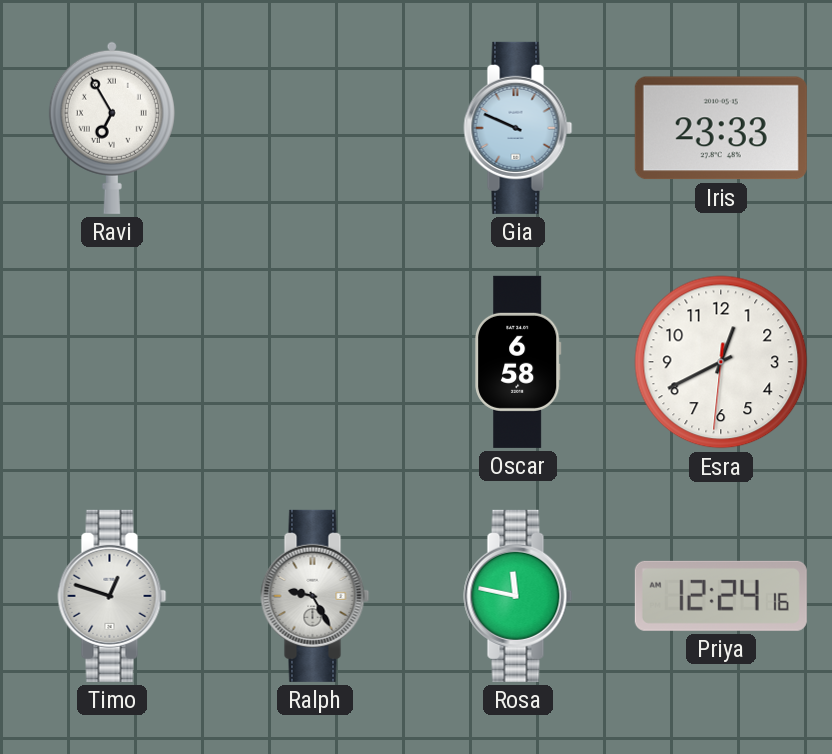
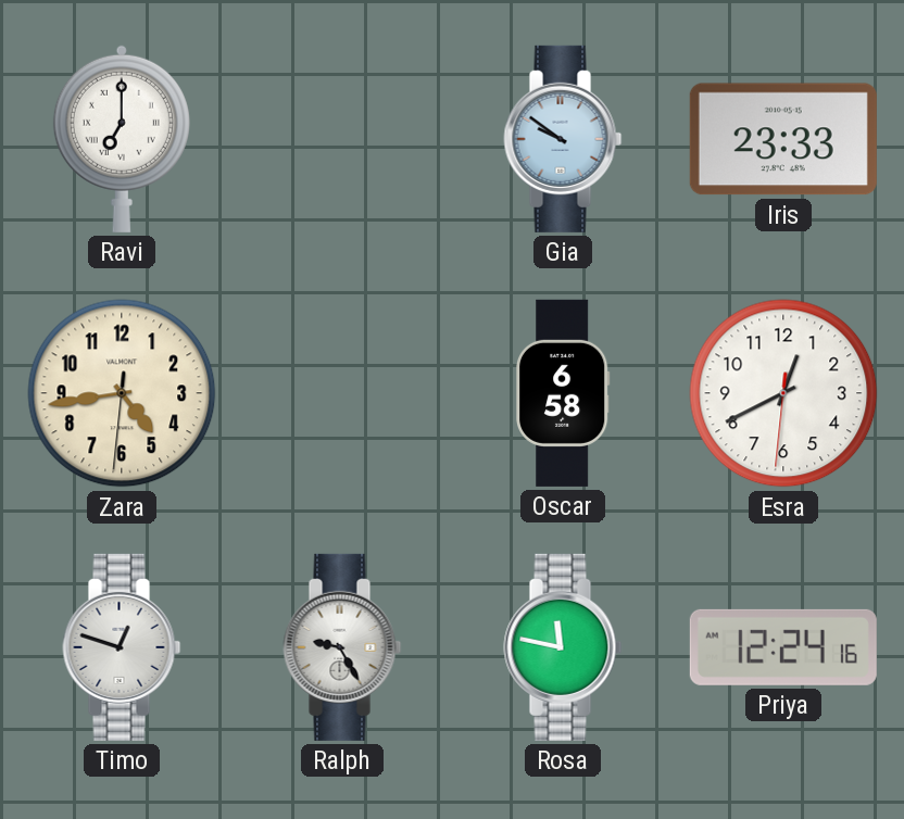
Ravi: 6:55 -> 7:00 (122, 139)
Gia: 9:49 -> 9:51 (563, 139)
Zara: none -> 4:43 (122, 393)
